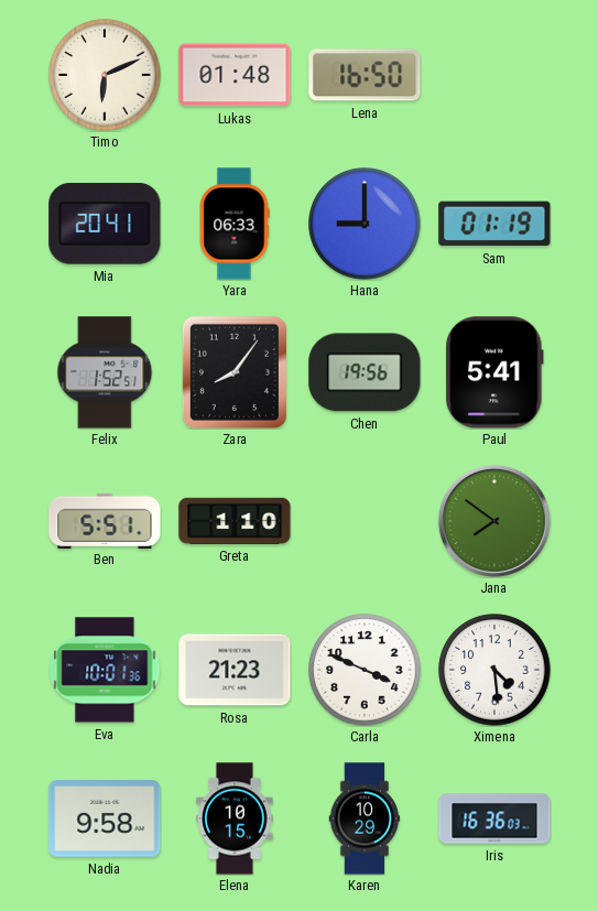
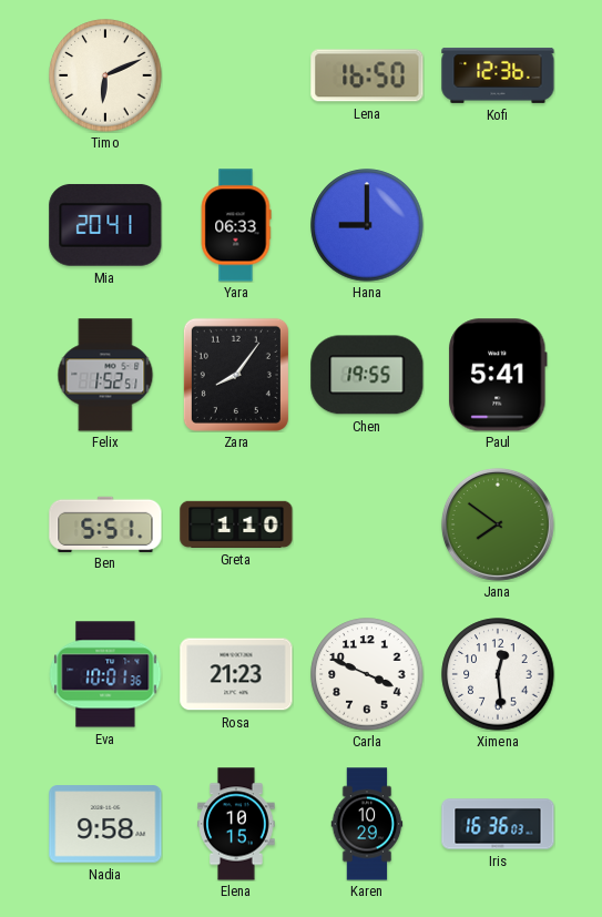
Lukas: 01:48 -> none (235, 75)
Kofi: none -> 12:36 (498, 75)
Sam: 01:19 -> none (494, 224)
Chen: 19:56 -> 19:55 (367, 375)
Ximena: 4:29 -> 12:29 (498, 674)
